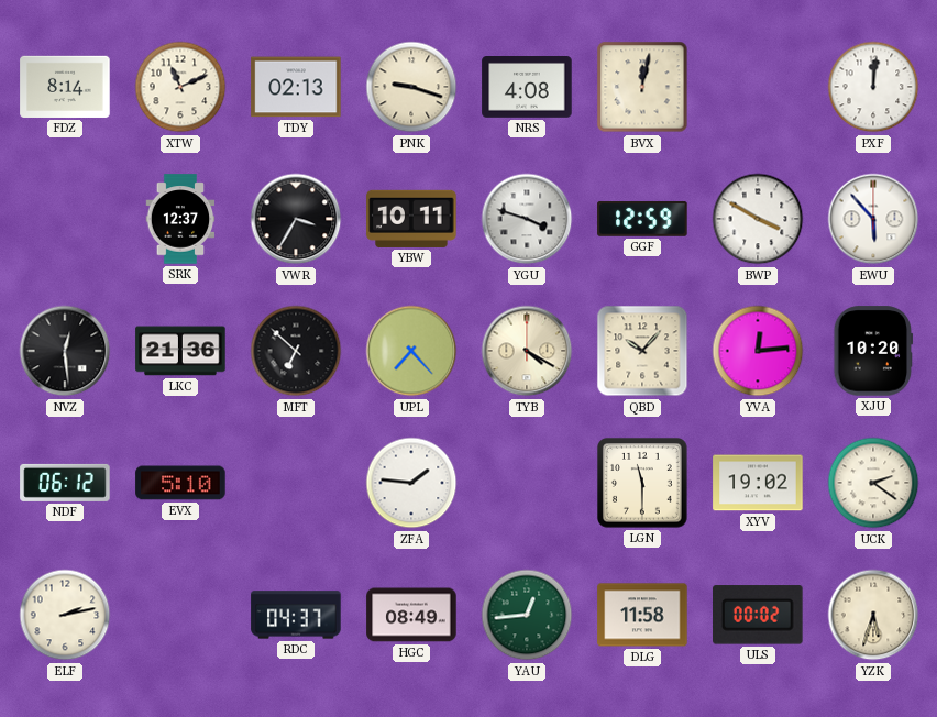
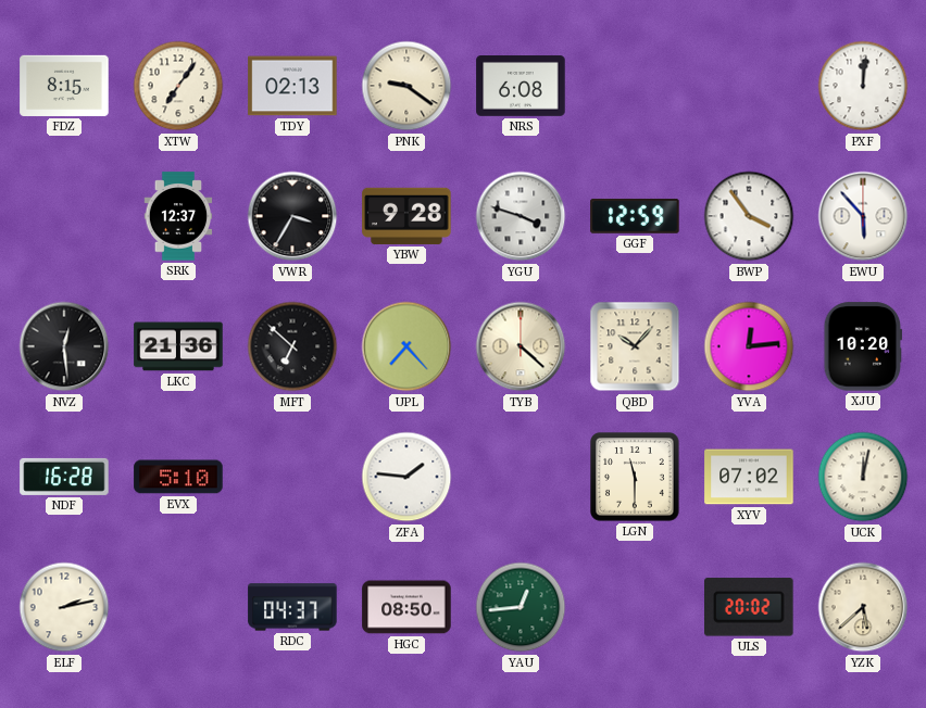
FDZ: 8:14 -> 8:15 (64, 86)
XTW: 11:11 -> 7:06 (178, 86)
PNK: 9:18 -> 9:21 (406, 86)
NRS: 4:08 -> 6:08 (521, 87)
BVX: 12:02 -> none (642, 87)
YBW: 10:11 -> 9:28 (406, 216)
BWP: 3:50 -> 3:54 (749, 216)
TYB: 4:20 -> 4:22 (521, 346)
NDF: 06:12 -> 16:28 (64, 477)
XYV: 19:02 -> 07:02 (749, 477)
UCK: 2:21 -> 12:02 (863, 477)
HGC: 08:49 -> 08:50 (406, 607)
DLG: 11:58 -> none (642, 615)
ULS: 00:02 -> 20:02 (750, 607)
YZK: 5:33 -> 5:38 (863, 607)
